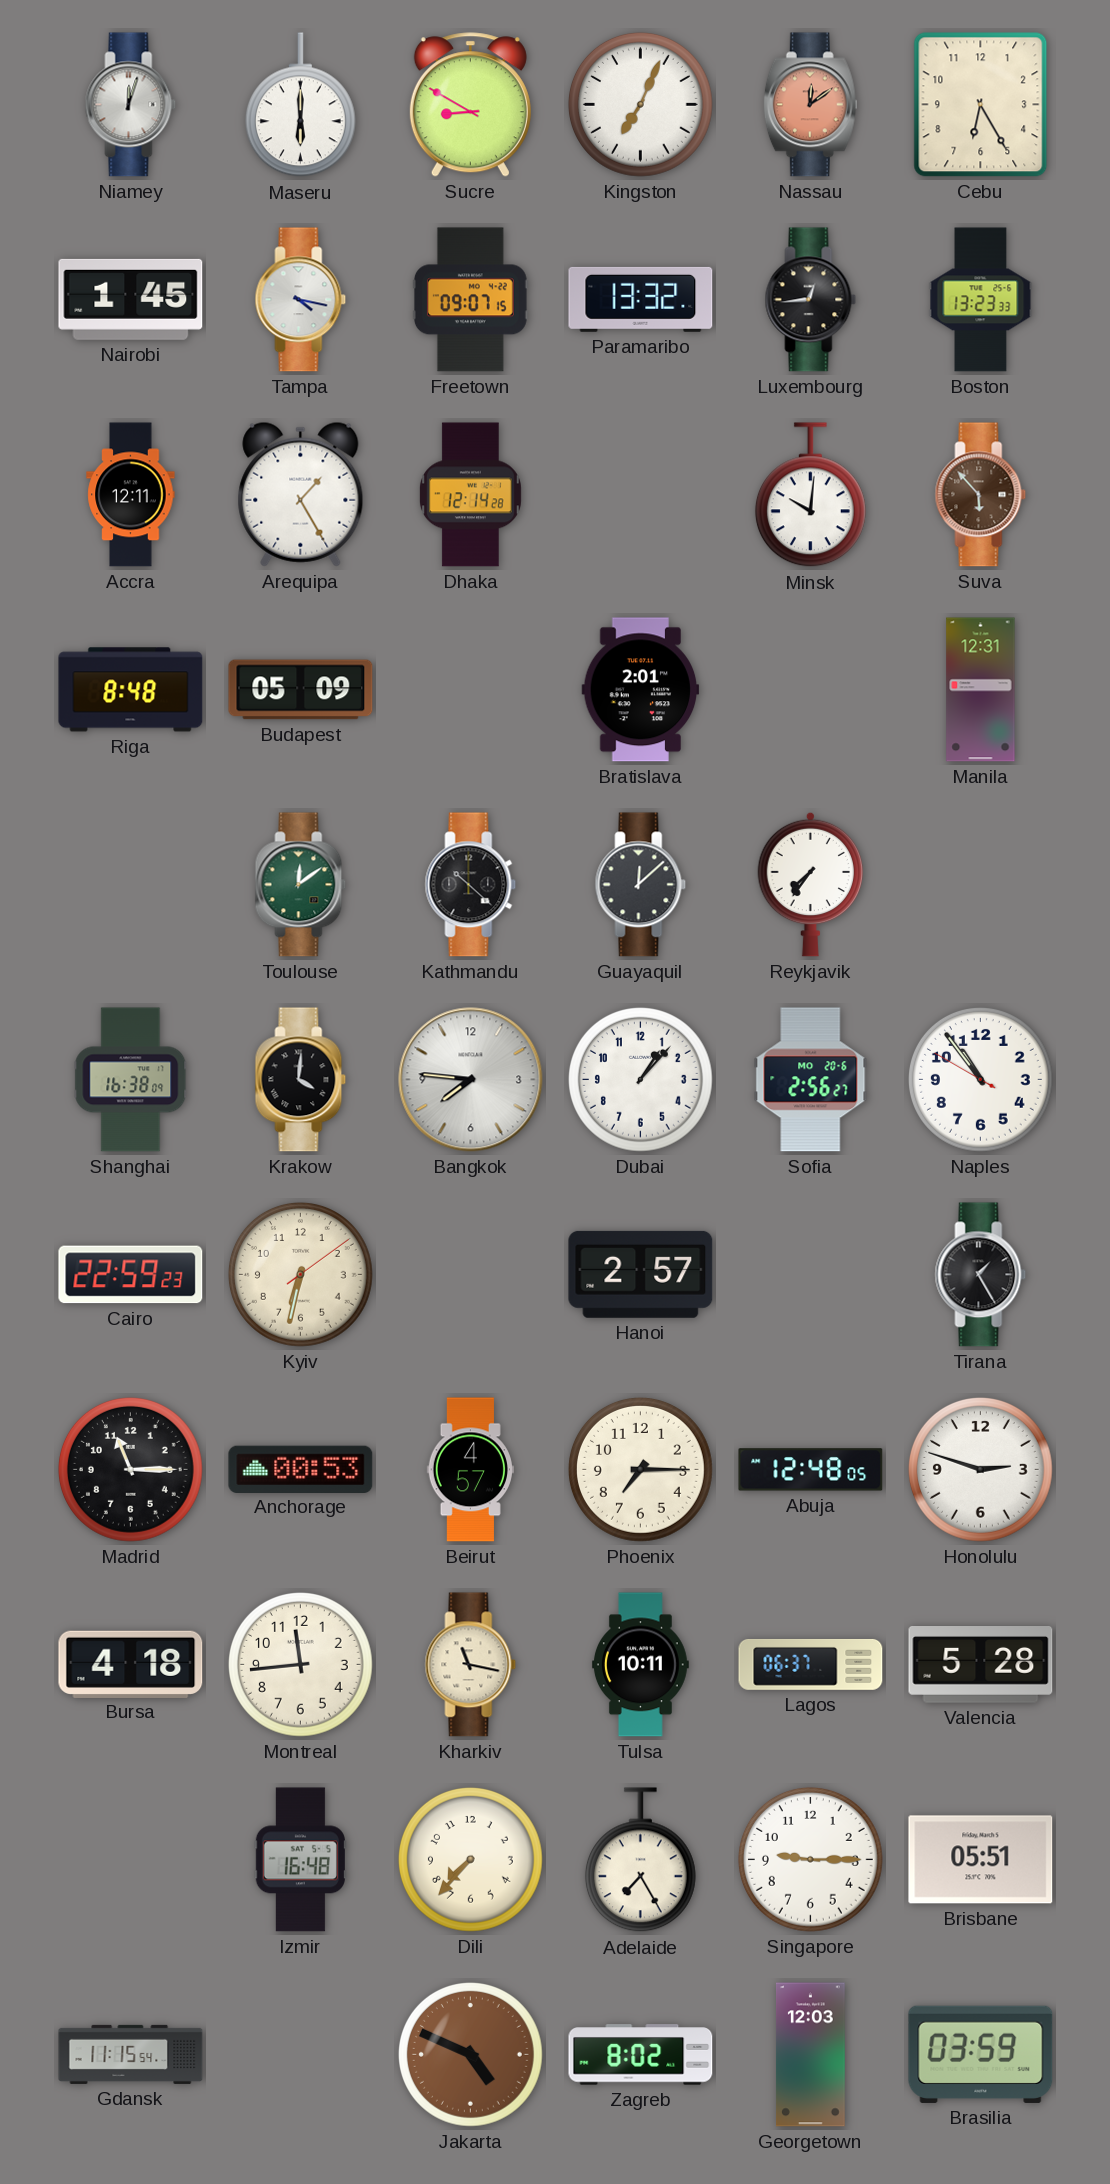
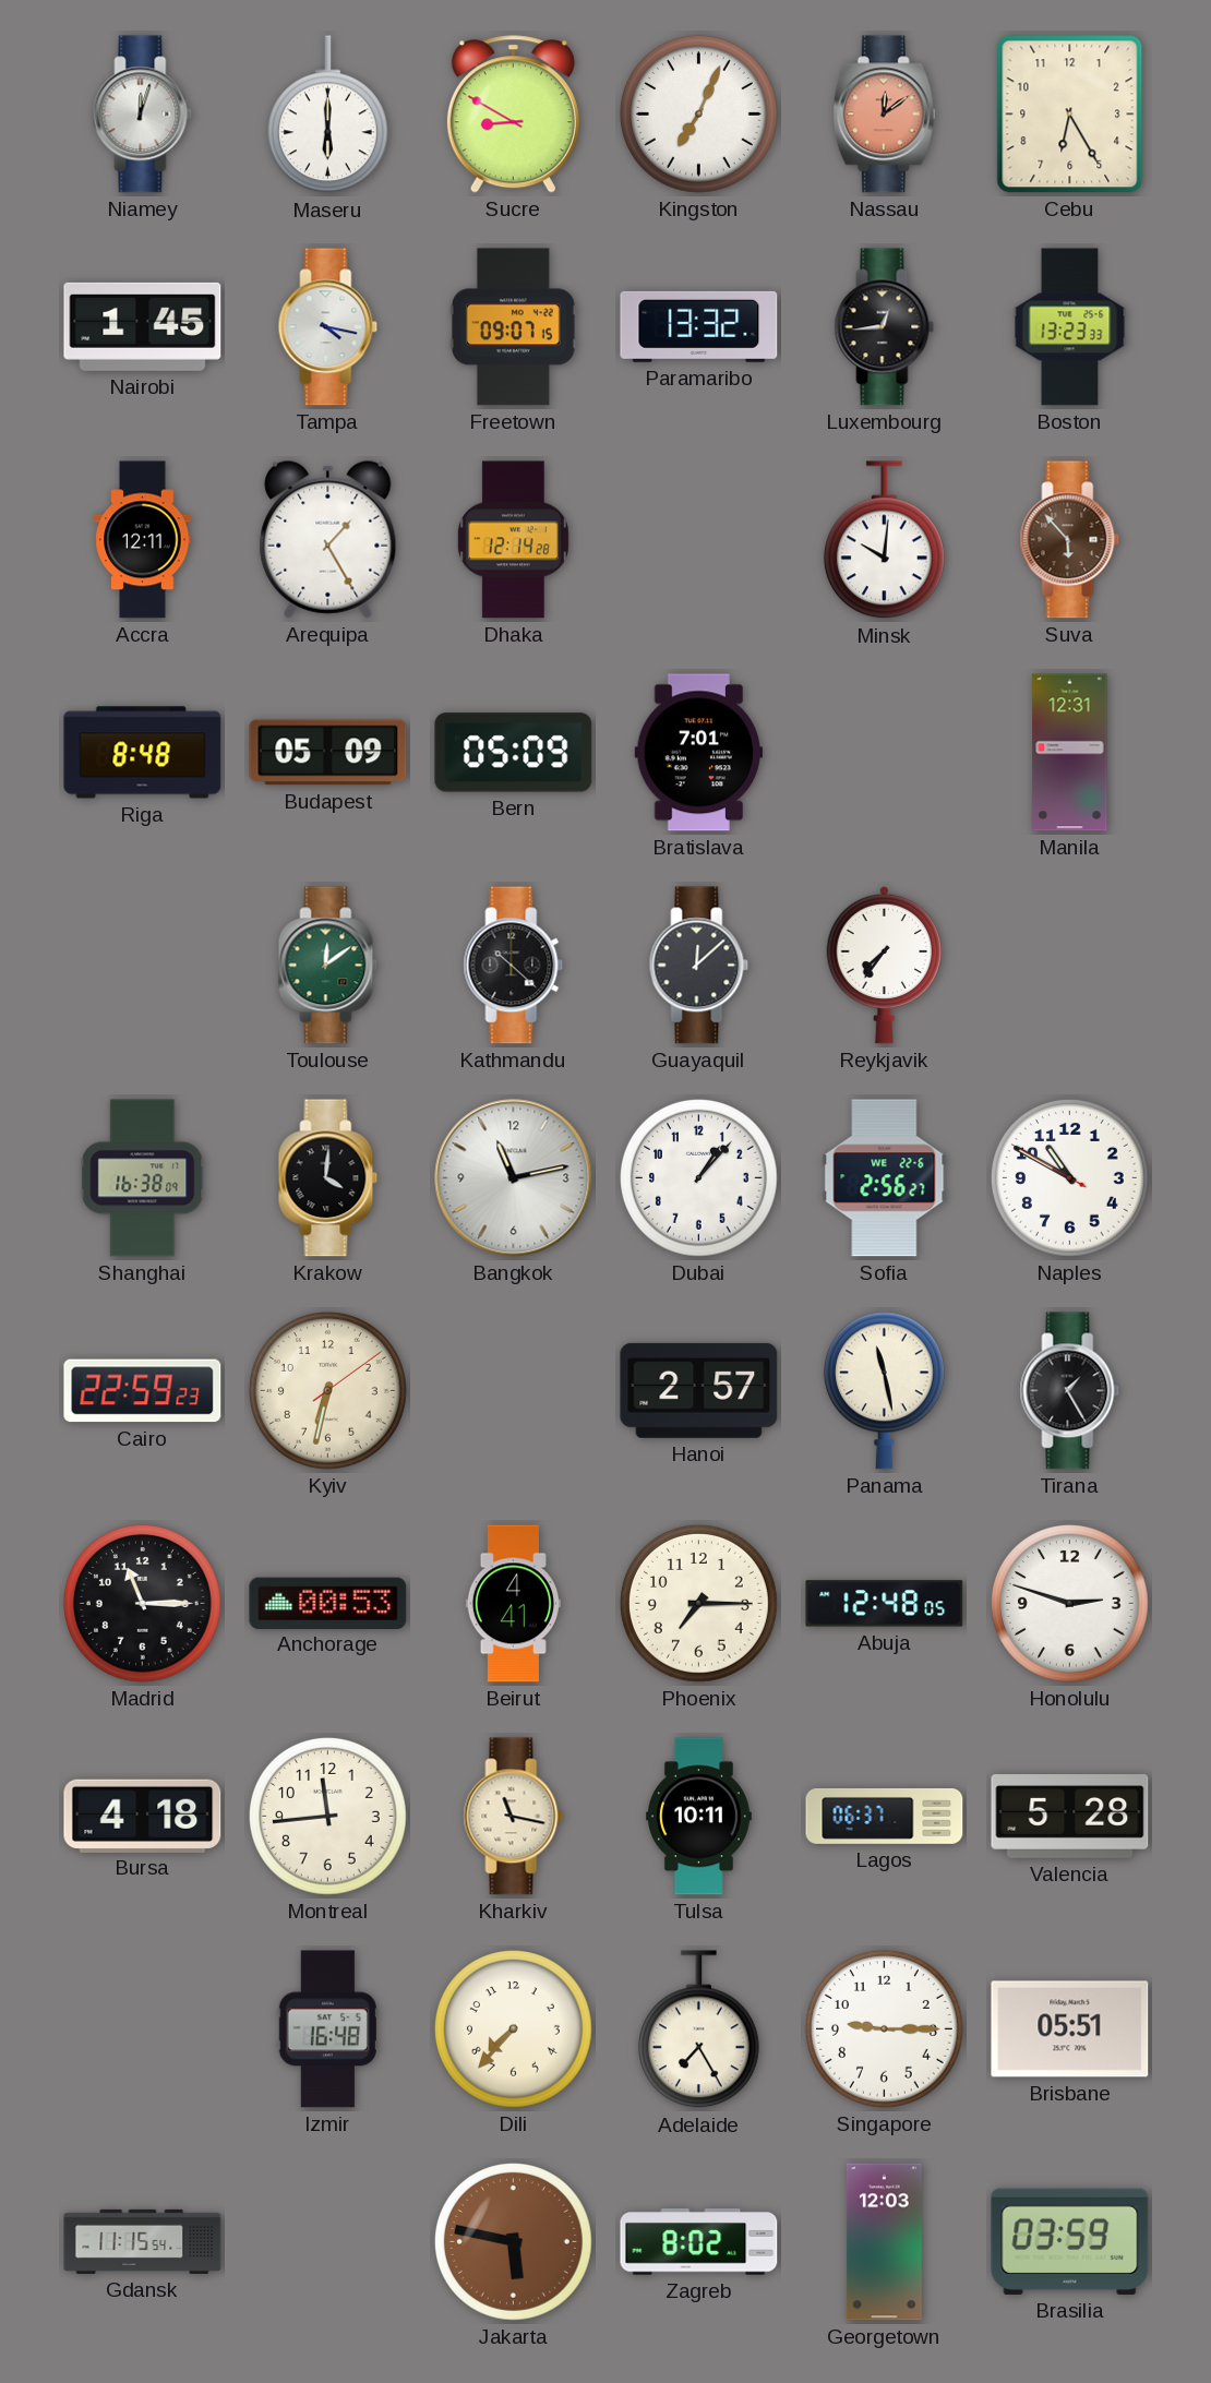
Bern: none -> 05:09 (514, 753)
Bratislava: 2:01 -> 7:01 (699, 753)
Bangkok: 7:46 -> 11:13 (514, 1178)
Sofia date: MO 20-6 -> WE 22-6 (885, 1178)
Naples: 10:53 -> 10:49 (1069, 1177)
Panama: none -> 11:28 (884, 1390)
Beirut: 4:57 -> 4:41 (513, 1604)
Jakarta: 4:49 -> 5:47 (513, 2241)
